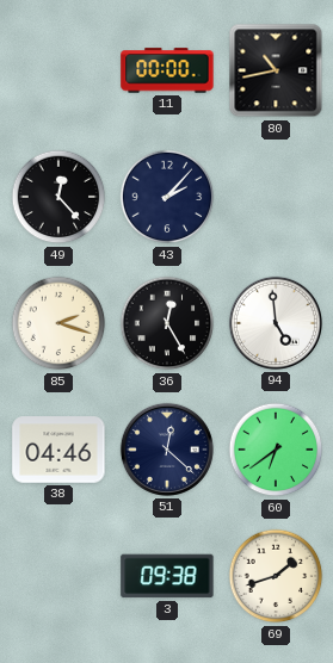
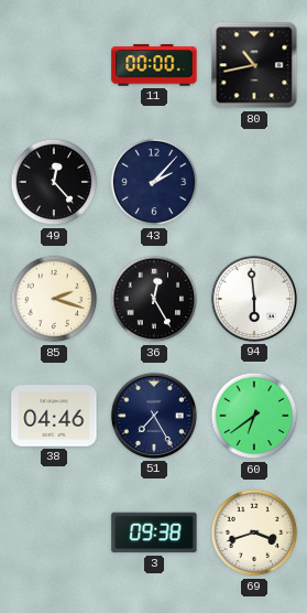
94: 4:59 -> 5:59 (254, 299)
51: 12:22 -> 7:25 (154, 416)
69: 1:42 -> 3:42 (254, 533)
